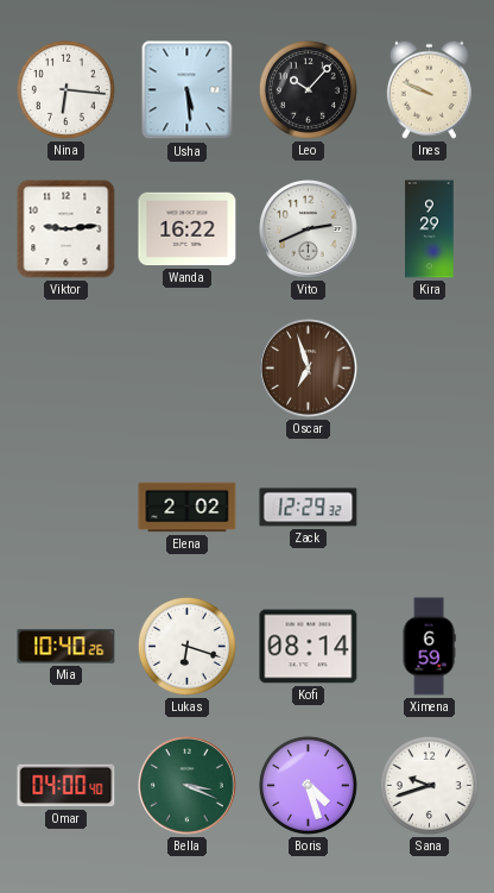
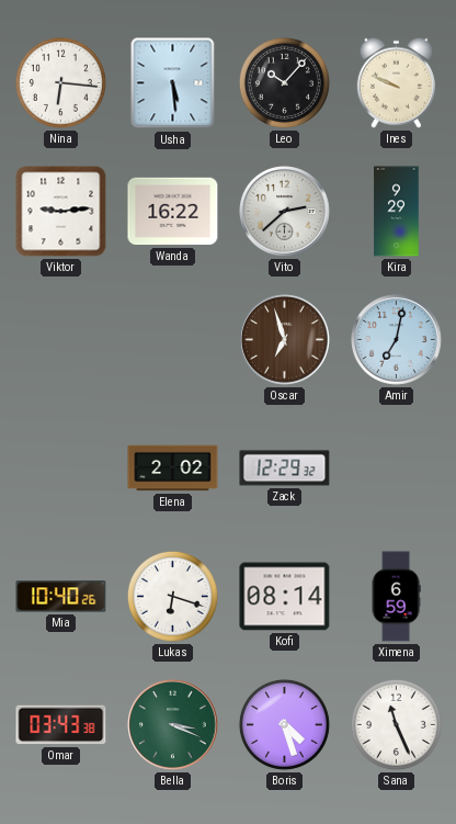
Vito: 2:41 -> 2:38 (285, 212)
Amir: none -> 7:02 (397, 340)
Omar: 04:00 -> 03:43 (61, 725)
Sana: 9:42 -> 11:26 (396, 724)
